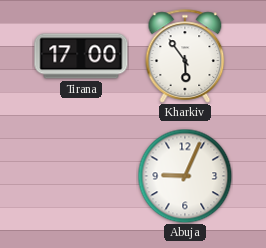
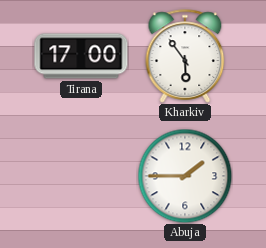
Abuja: 9:04 -> 1:45 (185, 176)
